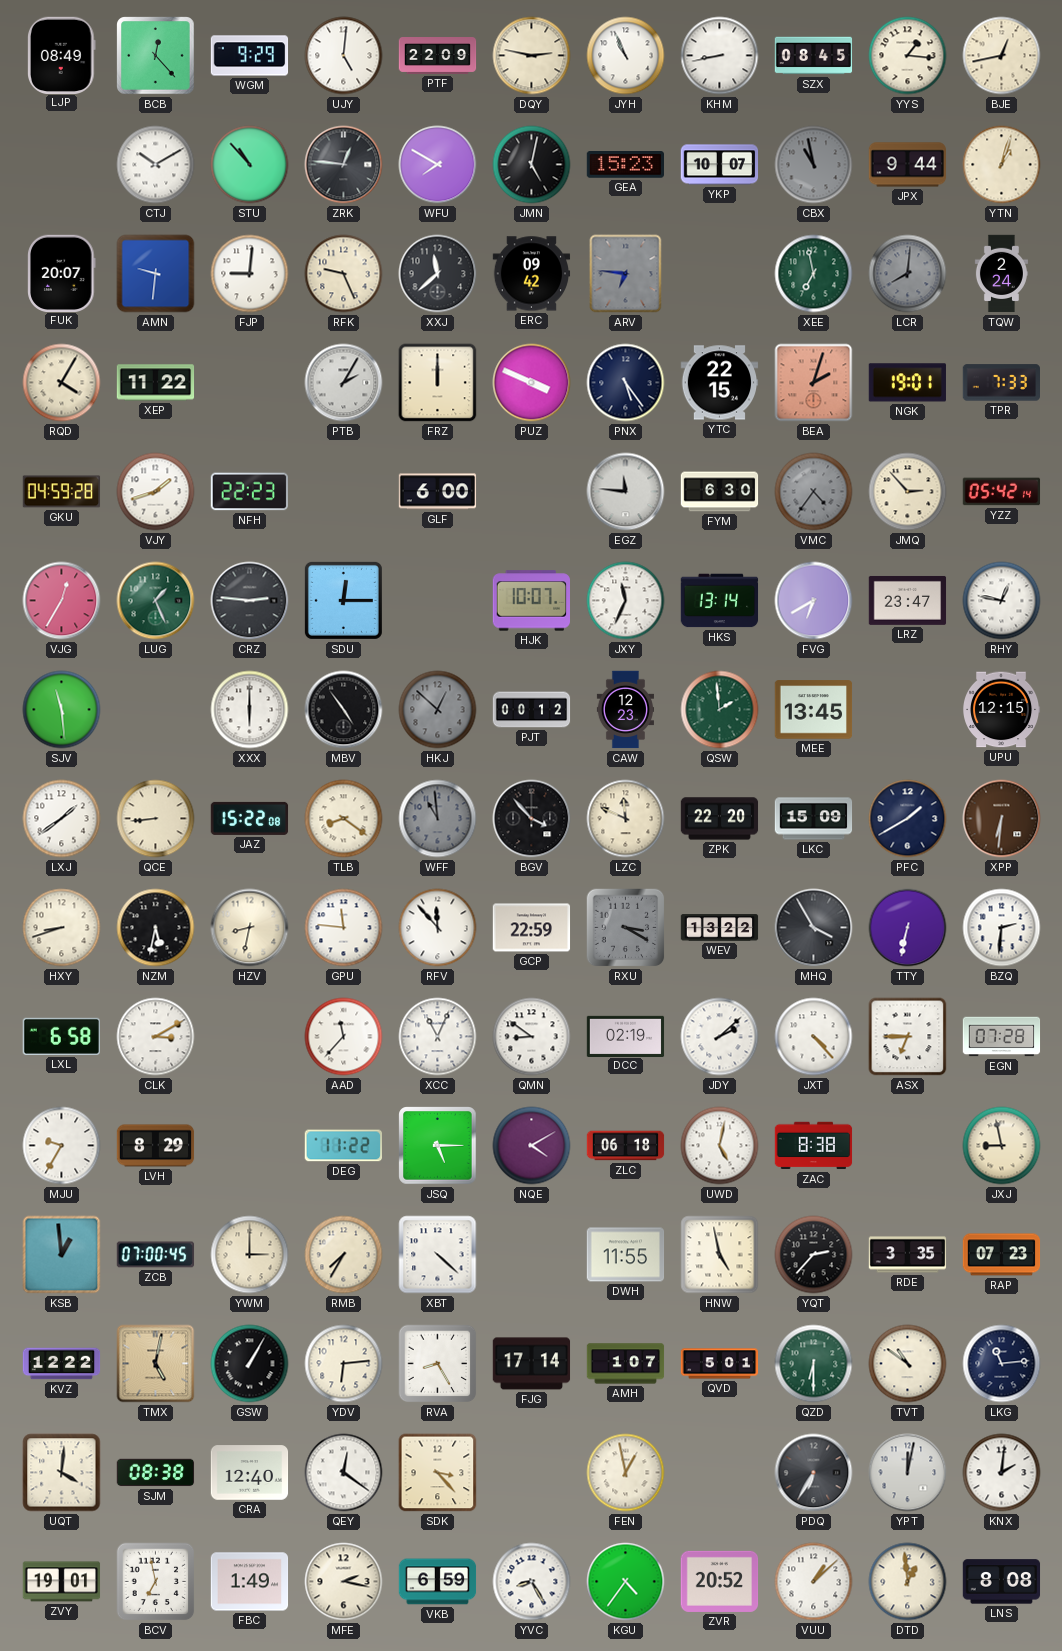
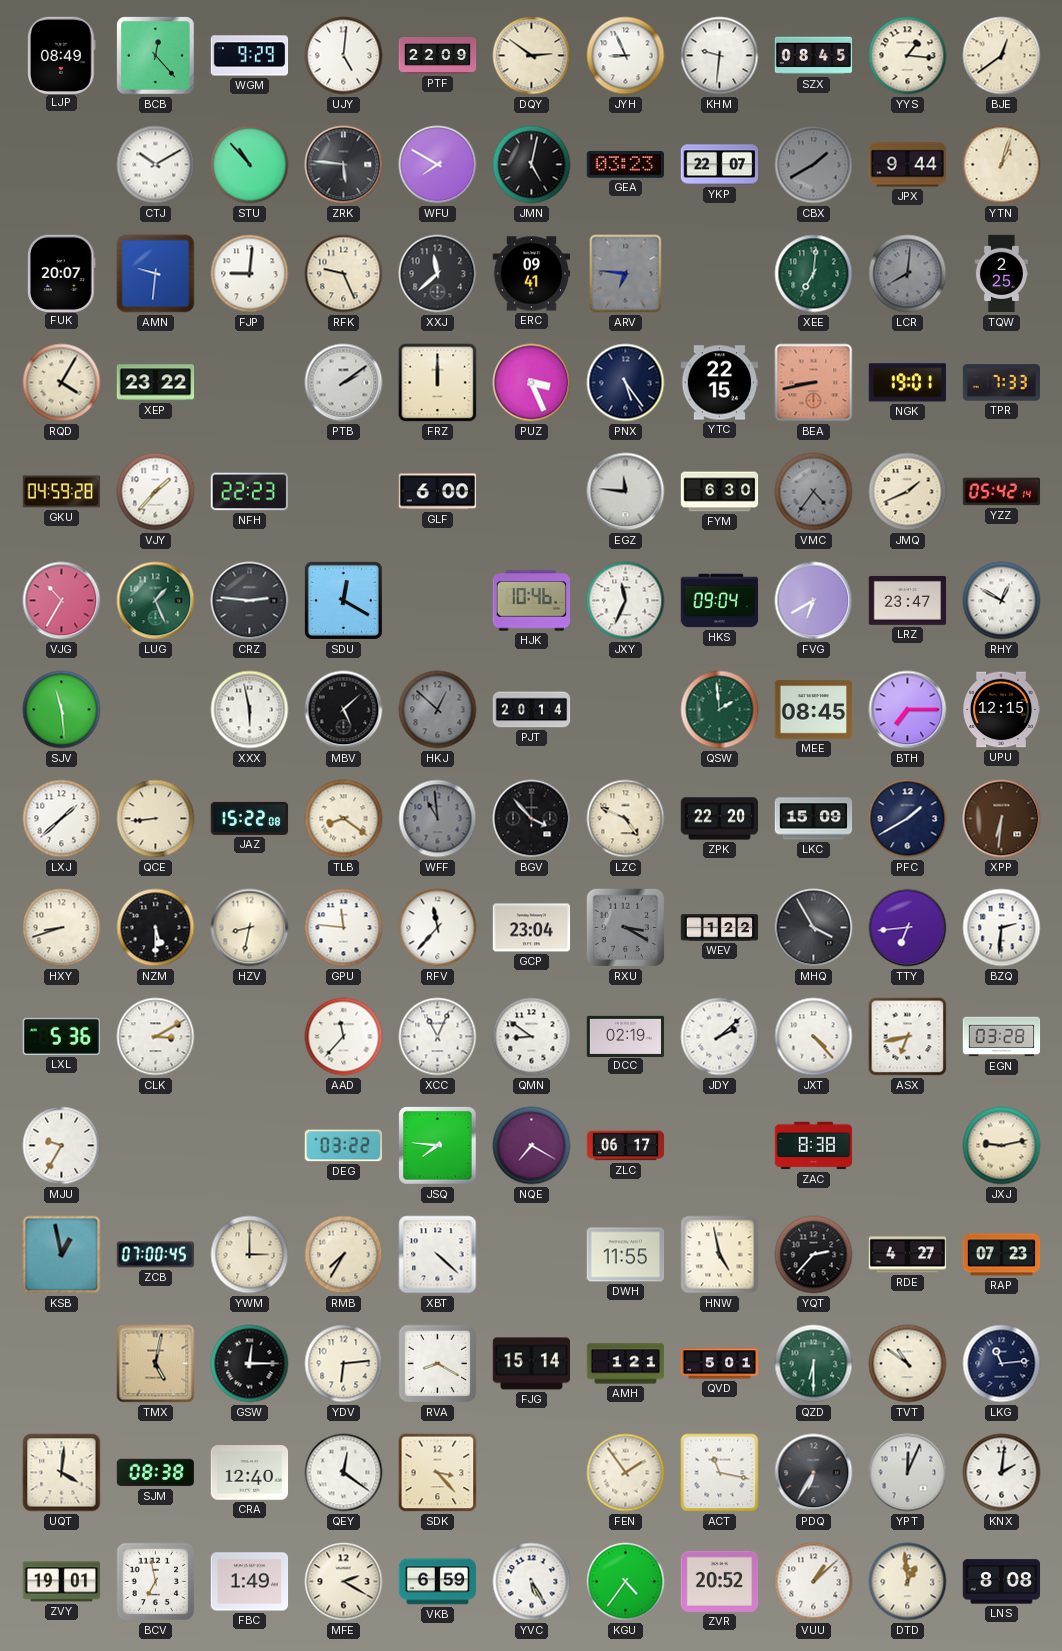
DQY: 2:47 -> 2:51 (532, 56)
JYH: 10:56 -> 8:56 (626, 56)
KHM: 8:43 -> 9:31 (720, 56)
BJE: 12:43 -> 12:39 (1002, 56)
ZRK: 12:46 -> 5:46 (344, 165)
GEA: 15:23 -> 03:23 (625, 165)
YKP: 10:07 -> 22:07 (720, 165)
CBX: 10:58 -> 1:40 (814, 165)
ERC: 09:42 -> 09:41 (532, 274)
XEE: 6:58 -> 7:01 (814, 274)
TQW: 2:24 -> 2:25 (1001, 274)
XEP: 11:22 -> 23:22 (156, 383)
PTB: 2:05 -> 2:09 (344, 383)
PUZ: 3:49 -> 3:26 (532, 383)
BEA: 2:03 -> 8:43 (814, 383)
VJY: 1:42 -> 1:37 (156, 492)
JMQ: 2:53 -> 1:41 (908, 492)
VJG: 12:35 -> 10:35 (62, 601)
SDU: 12:15 -> 12:20 (343, 600)
HJK: 10:07 -> 10:46 (531, 601)
HKS: 13:14 -> 09:04 (720, 601)
RHY: 12:47 -> 12:50 (1002, 601)
XXX: 6:00 -> 5:58 (250, 710)
MBV: 4:54 -> 5:08 (344, 710)
PJT: 00:12 -> 20:14 (532, 710)
CAW: 12:23 -> none (625, 710)
MEE: 13:45 -> 08:45 (814, 710)
BTH: none -> 7:15 (908, 710)
LXJ: 1:39 -> 1:38 (62, 819)
LZC: 11:49 -> 4:49 (626, 819)
NZM: 5:32 -> 5:30 (156, 928)
RFV: 11:53 -> 11:37 (438, 928)
GCP: 22:59 -> 23:04 (532, 928)
WEV: 13:22 -> 1:22 (720, 928)
TTY: 6:32 -> 6:44 (908, 928)
LXL: 6:58 -> 5:36 (61, 1036)
ASX: 6:45 -> 6:43 (908, 1037)
EGN: 07:28 -> 03:28 (1002, 1037)
LVH: 8:29 -> none (156, 1146)
DEG: 11:22 -> 03:22 (343, 1146)
JSQ: 5:15 -> 7:46 (438, 1146)
NQE: 4:10 -> 7:20 (532, 1146)
ZLC: 06:18 -> 06:17 (626, 1146)
UWD: 5:02 -> none (720, 1146)
JXJ: 8:58 -> 9:13 (1002, 1146)
KSB: 12:59 -> 12:58 (62, 1255)
RDE: 3:35 -> 4:27 (908, 1255)
KVZ: 12:22 -> none (62, 1364)
GSW: 1:05 -> 12:15 (250, 1364)
RVA: 8:25 -> 8:20 (438, 1364)
FJG: 17:14 -> 15:14 (532, 1364)
AMH: 1:07 -> 1:21 (626, 1364)
FEN: 12:58 -> 1:54 (626, 1473)
ACT: none -> 11:17 (720, 1473)
YPT: 12:02 -> 12:04 (908, 1473)
MFE: 2:17 -> 2:20 (344, 1582)
YVC: 8:25 -> 5:25 (532, 1582)
